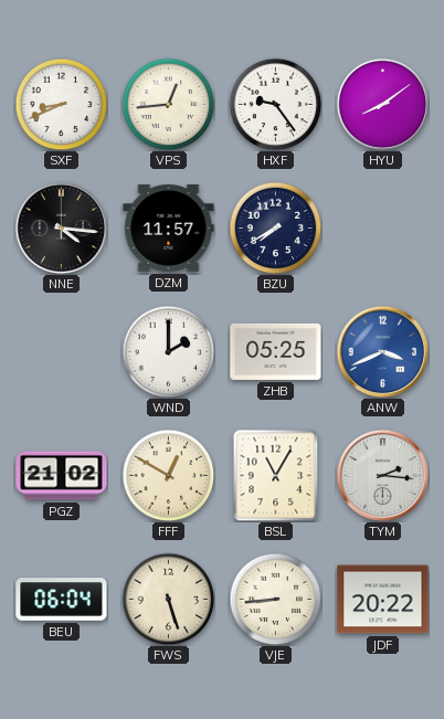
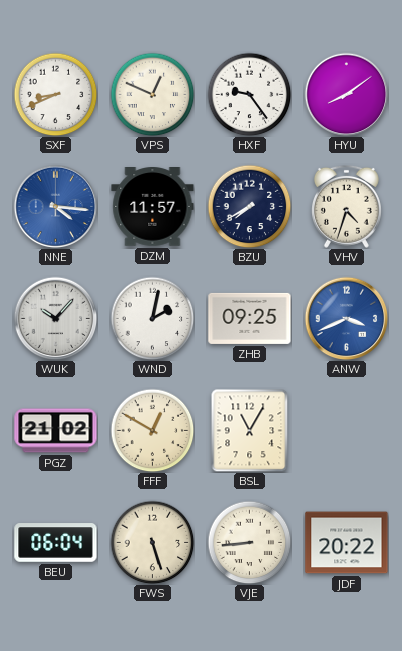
VPS: 12:44 -> 12:49 (152, 94)
NNE dial: black -> blue (55, 206)
VHV: none -> 4:33 (346, 206)
WUK: none -> 10:07 (55, 318)
WND: 2:00 -> 2:02 (152, 318)
ZHB: 05:25 -> 09:25 (250, 318)
TYM: 2:16 -> none (382, 475)
